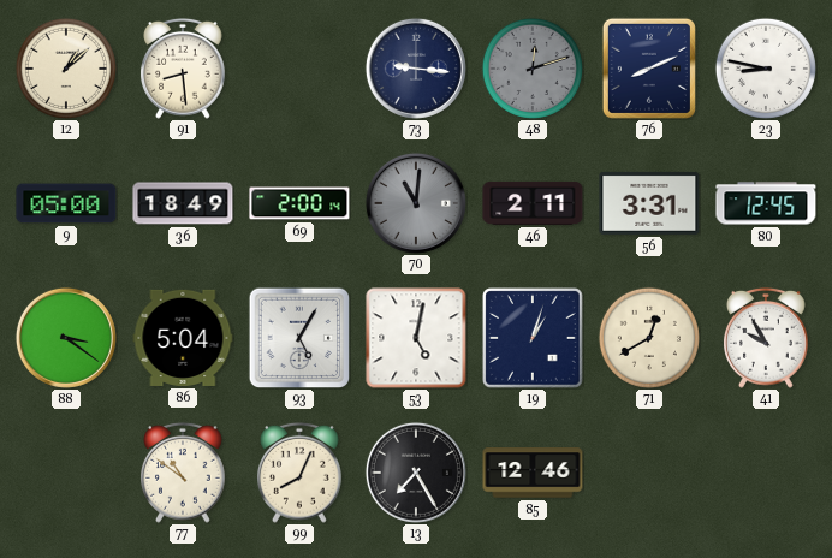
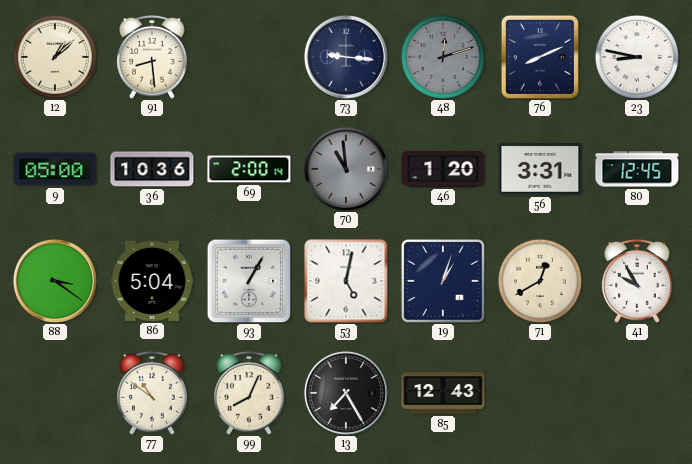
36: 18:49 -> 10:36 (152, 169)
70: 11:01 -> 10:59 (346, 169)
46: 2:11 -> 1:20 (443, 169)
93: 5:05 -> 1:05 (249, 281)
85: 12:46 -> 12:43 (443, 393)
